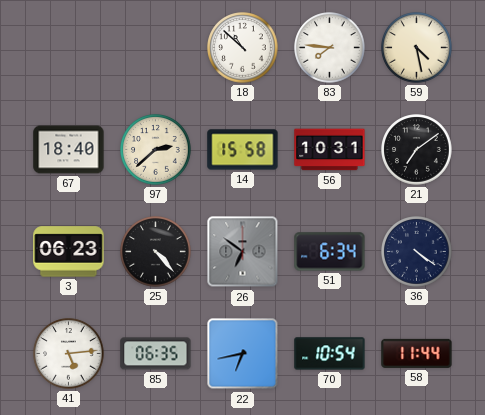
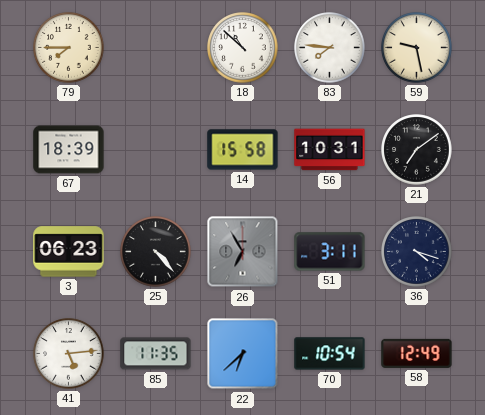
79: none -> 7:45 (69, 48)
59: 4:28 -> 9:28 (417, 48)
67: 18:40 -> 18:39 (69, 150)
97: 2:38 -> none (156, 150)
26: 6:51 -> 6:55 (243, 252)
51: 6:34 -> 3:11 (330, 252)
36: 4:21 -> 4:18 (417, 252)
85: 06:35 -> 11:35 (156, 354)
22: 6:43 -> 6:38 (243, 354)
58: 11:44 -> 12:49 (417, 353)
